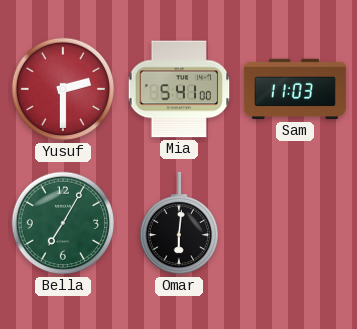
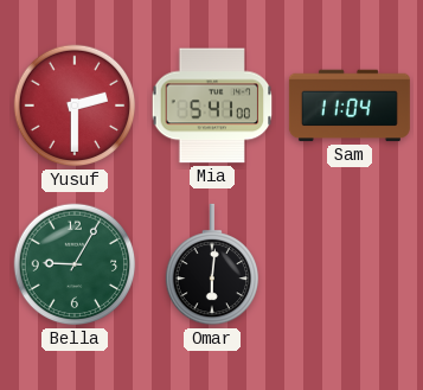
Sam: 11:03 -> 11:04 (350, 106)
Bella: 7:05 -> 9:05 (75, 264)
